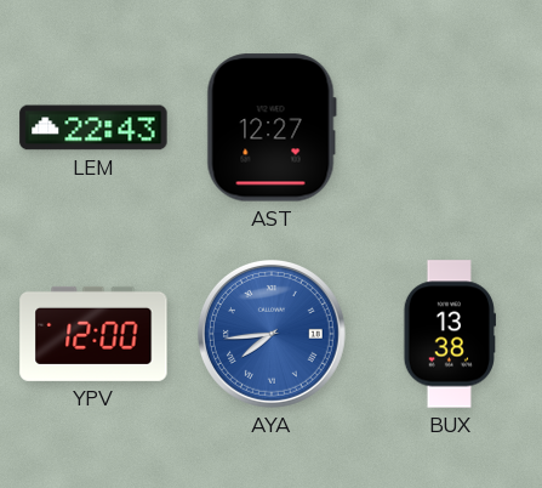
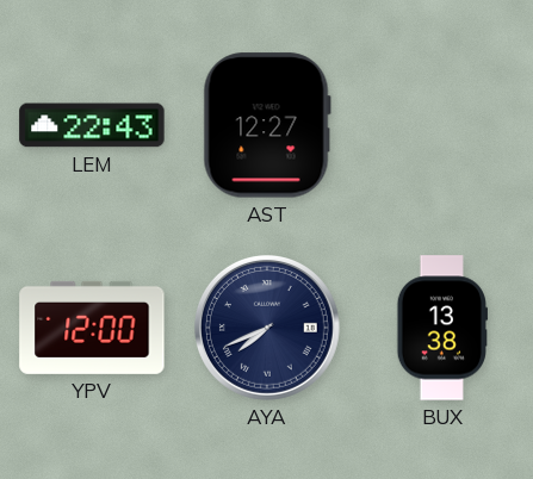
AYA: 7:44 -> 7:41 (267, 328)
AYA dial: blue -> navy (267, 328)
